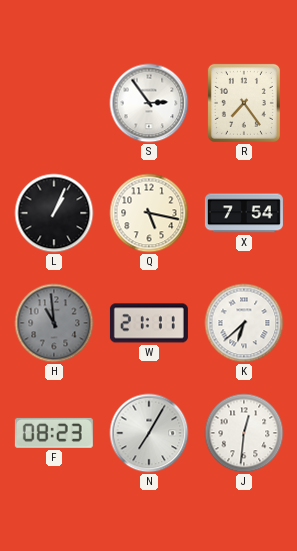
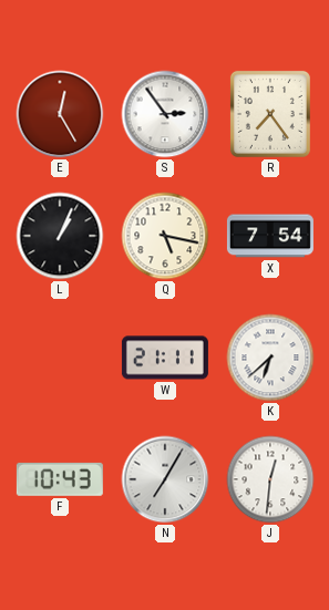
E: none -> 12:25 (60, 114)
H: 10:59 -> none (54, 323)
F: 08:23 -> 10:43 (60, 479)
